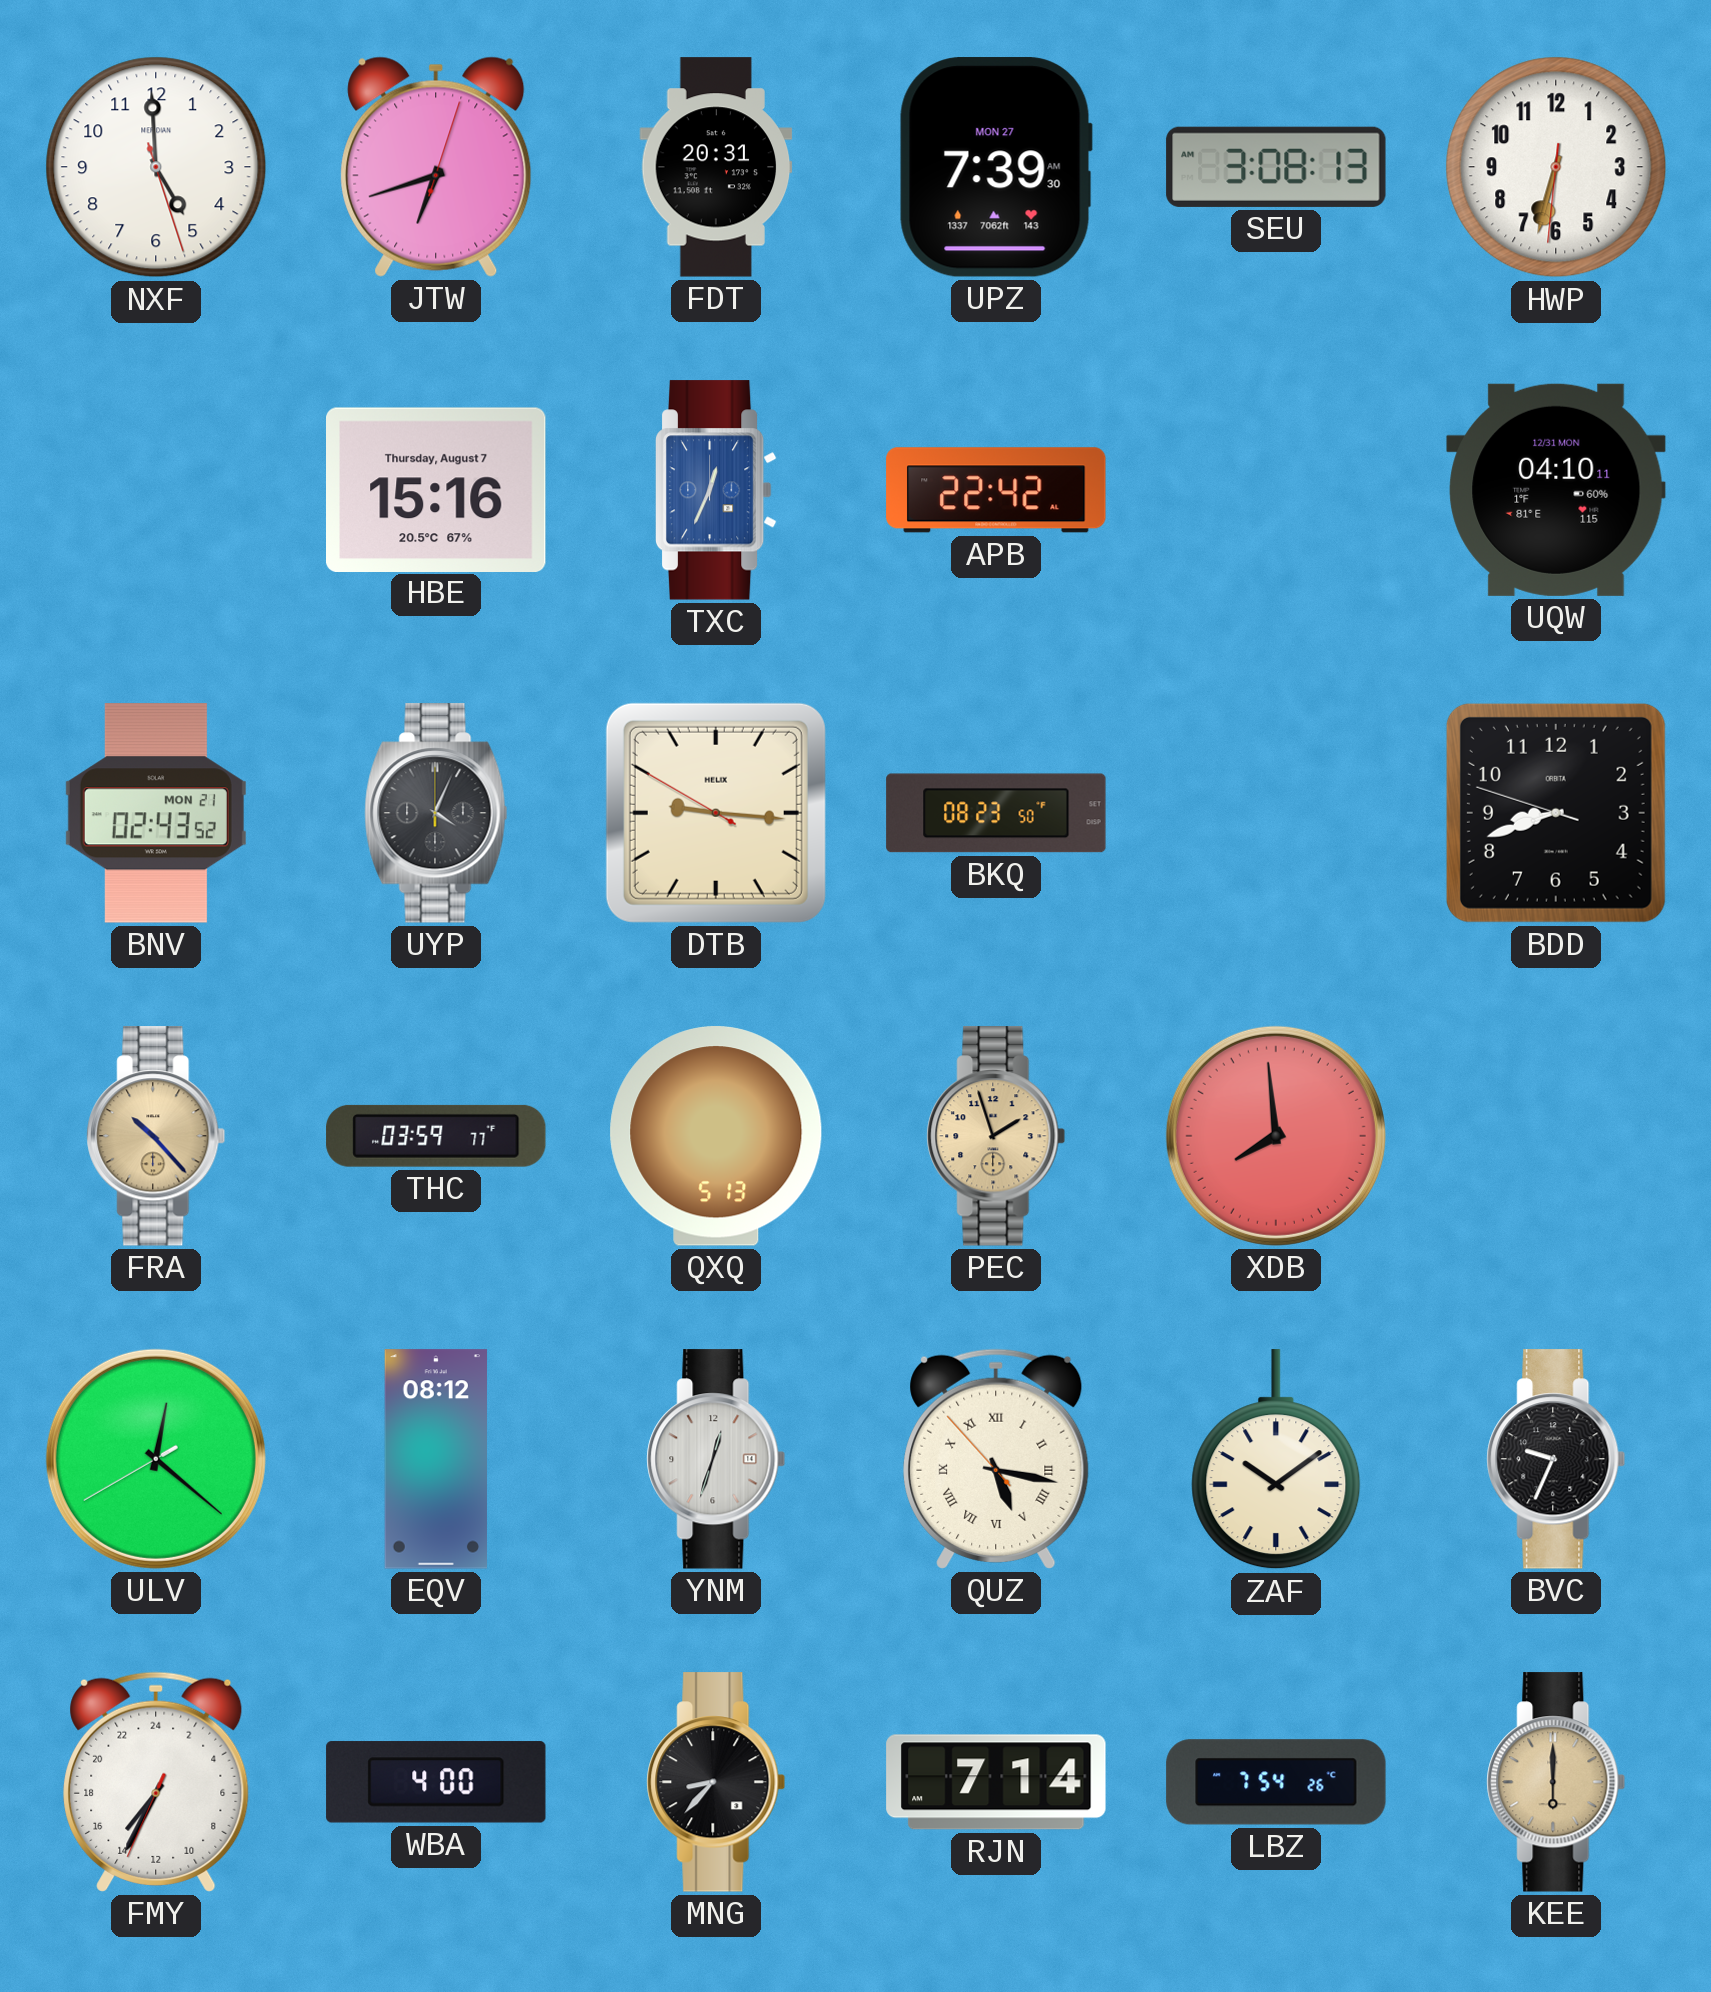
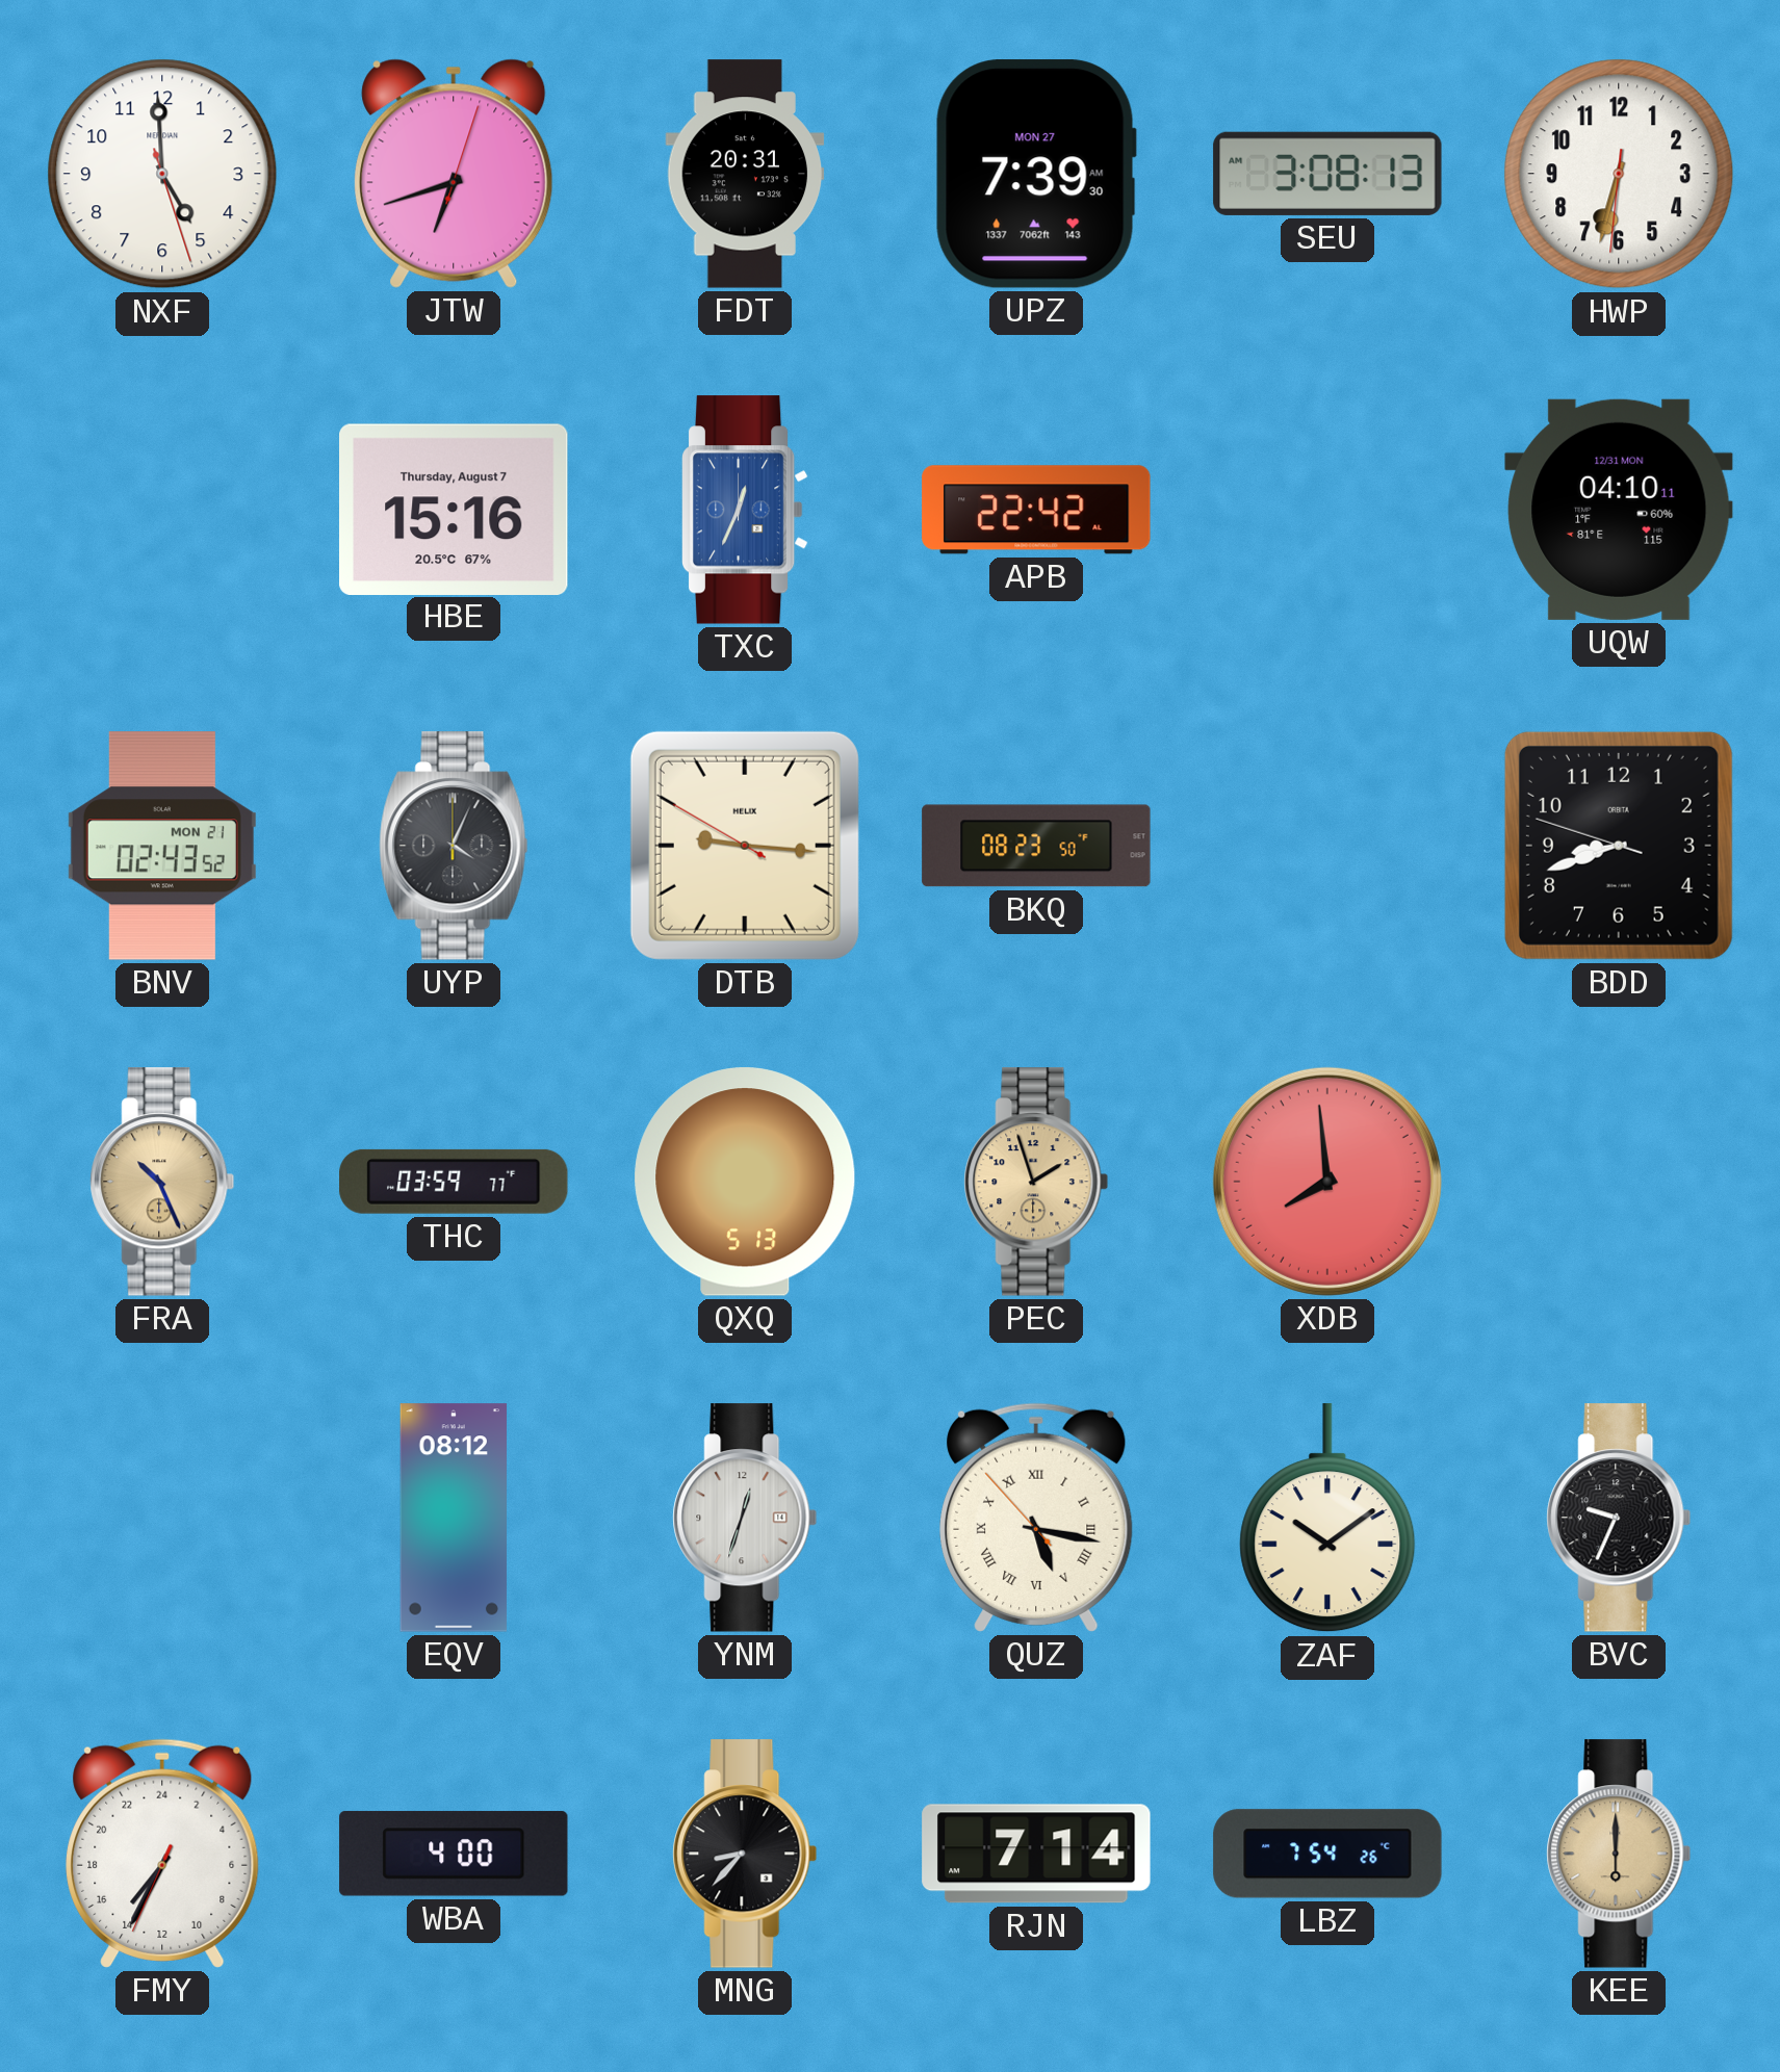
FRA: 10:23 -> 10:26 (162, 1182)
ULV: 12:21 -> none (156, 1459)
